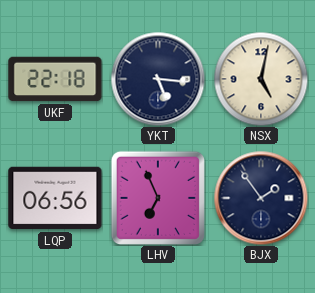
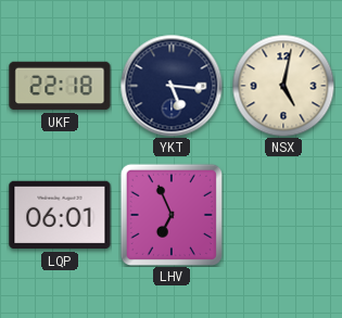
LQP: 06:56 -> 06:01 (60, 215)
BJX: 1:54 -> none (261, 198)
